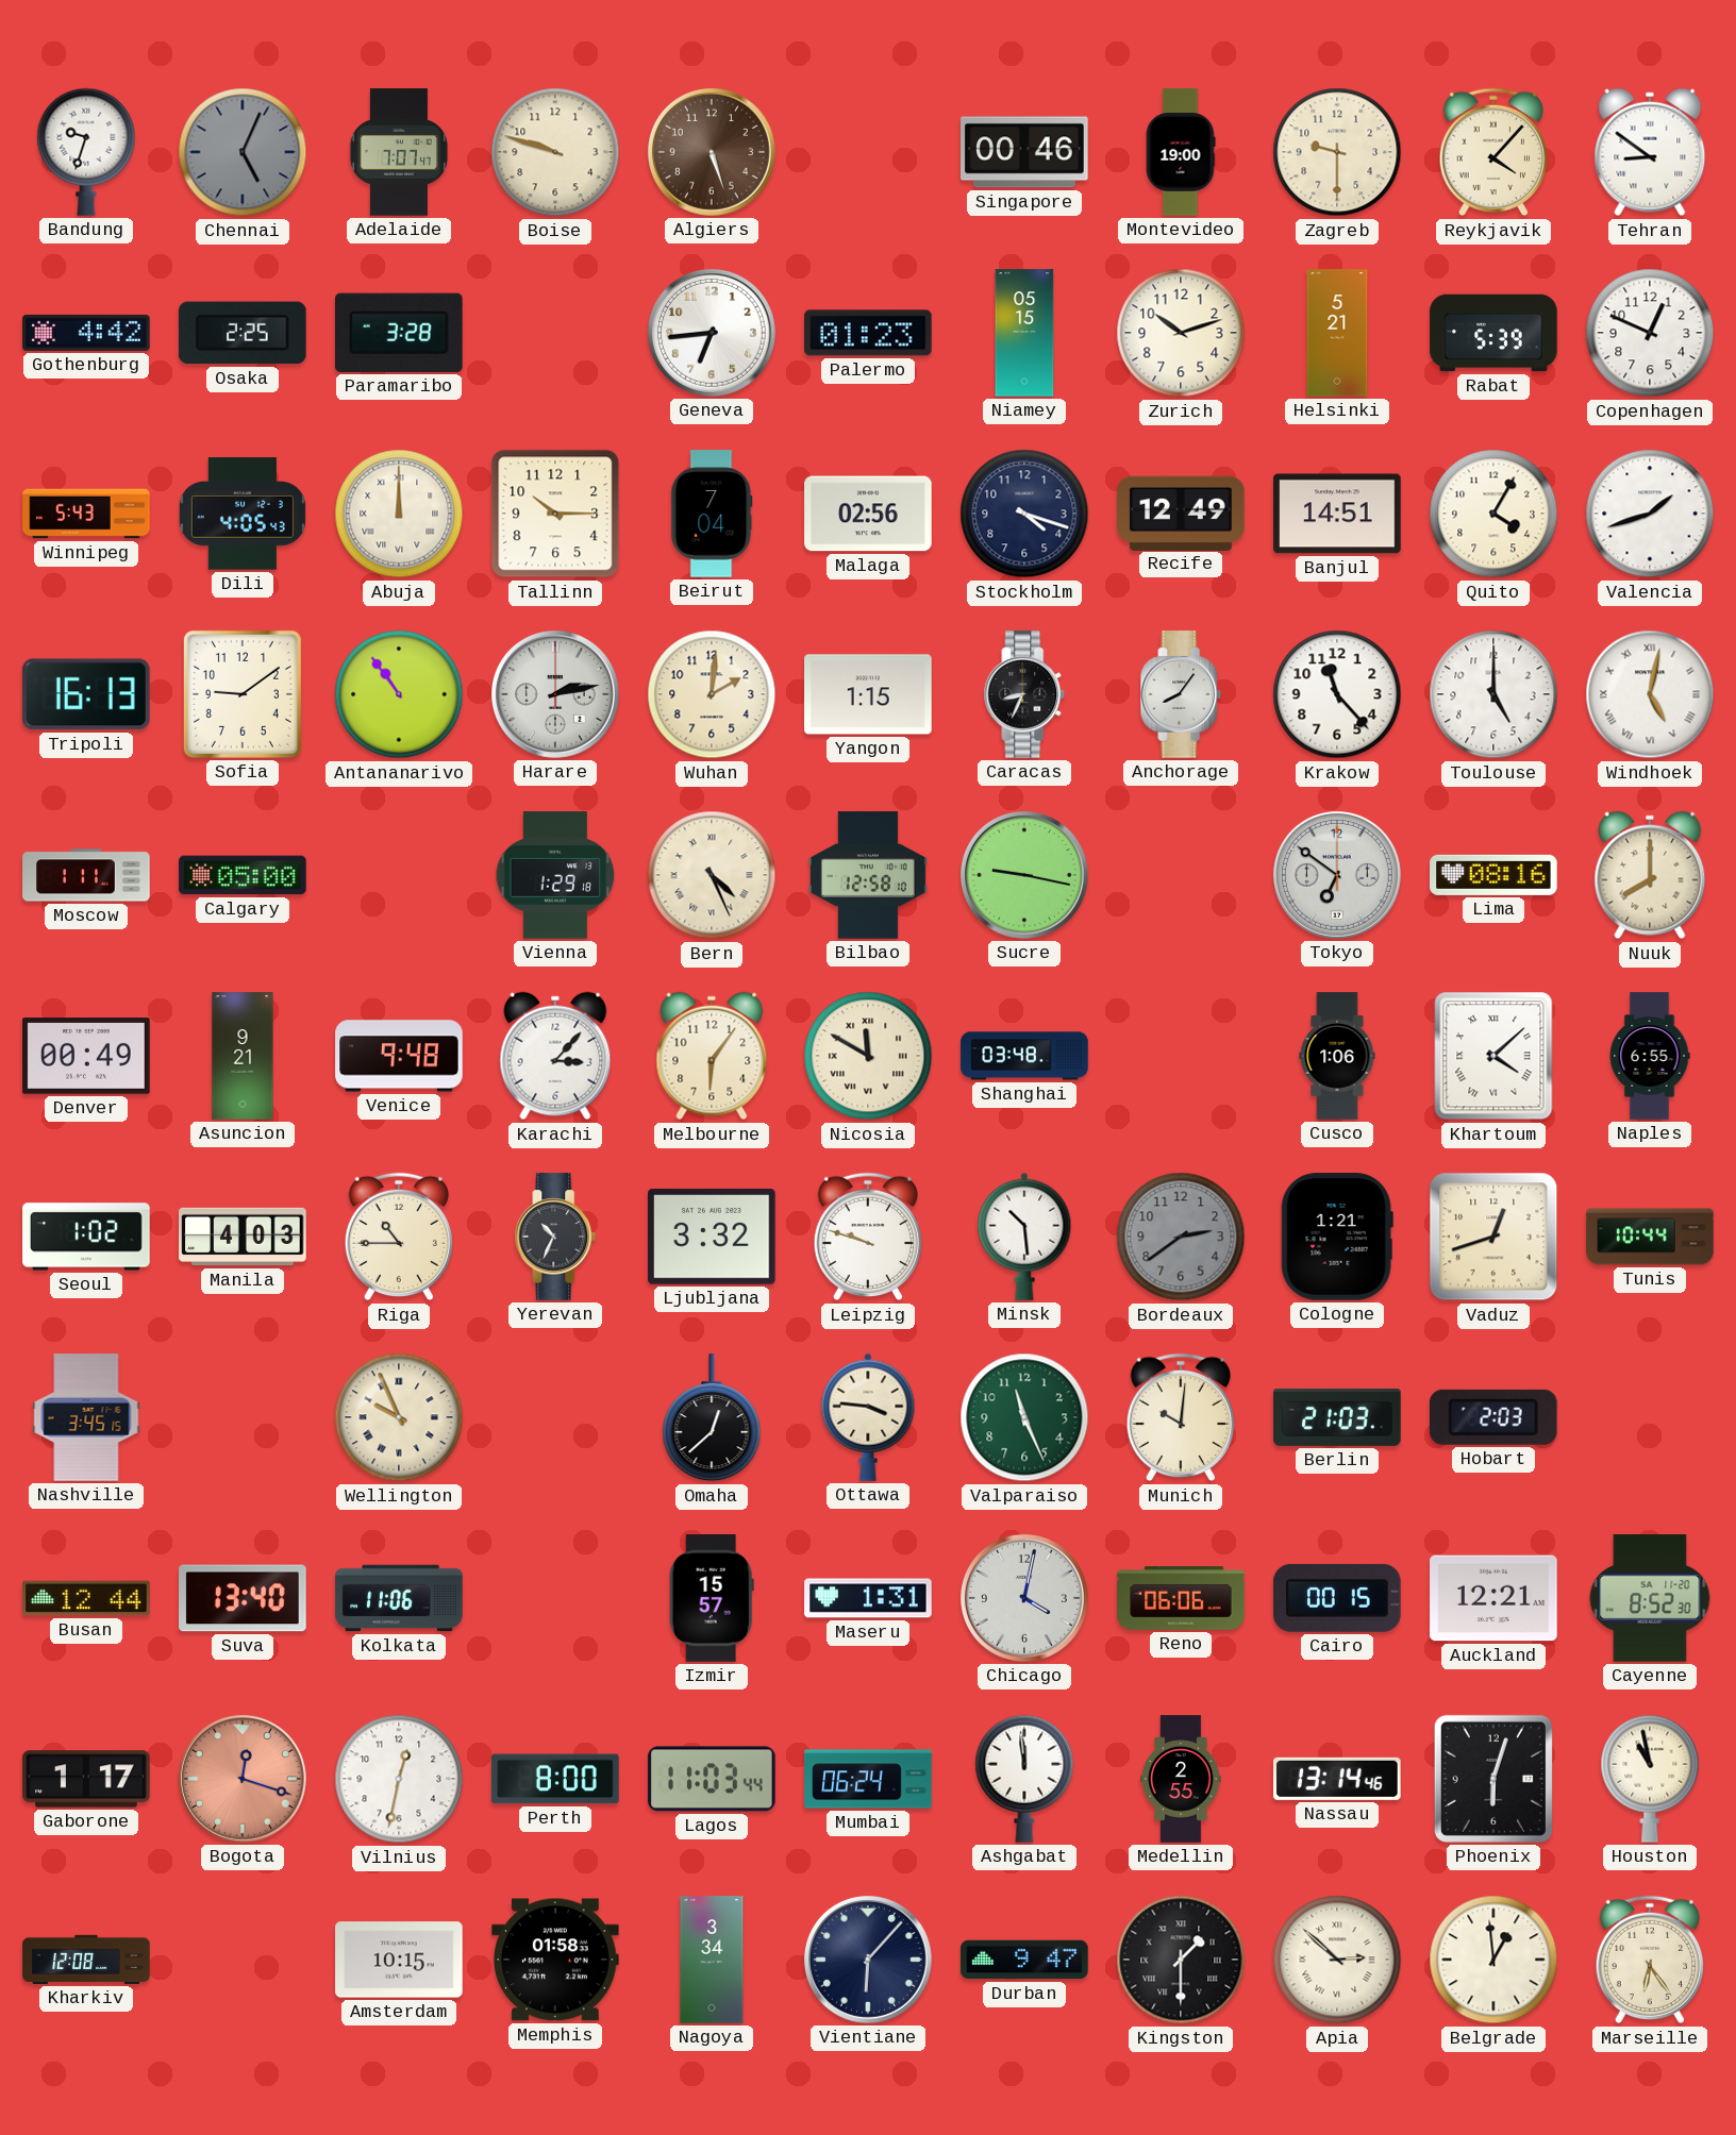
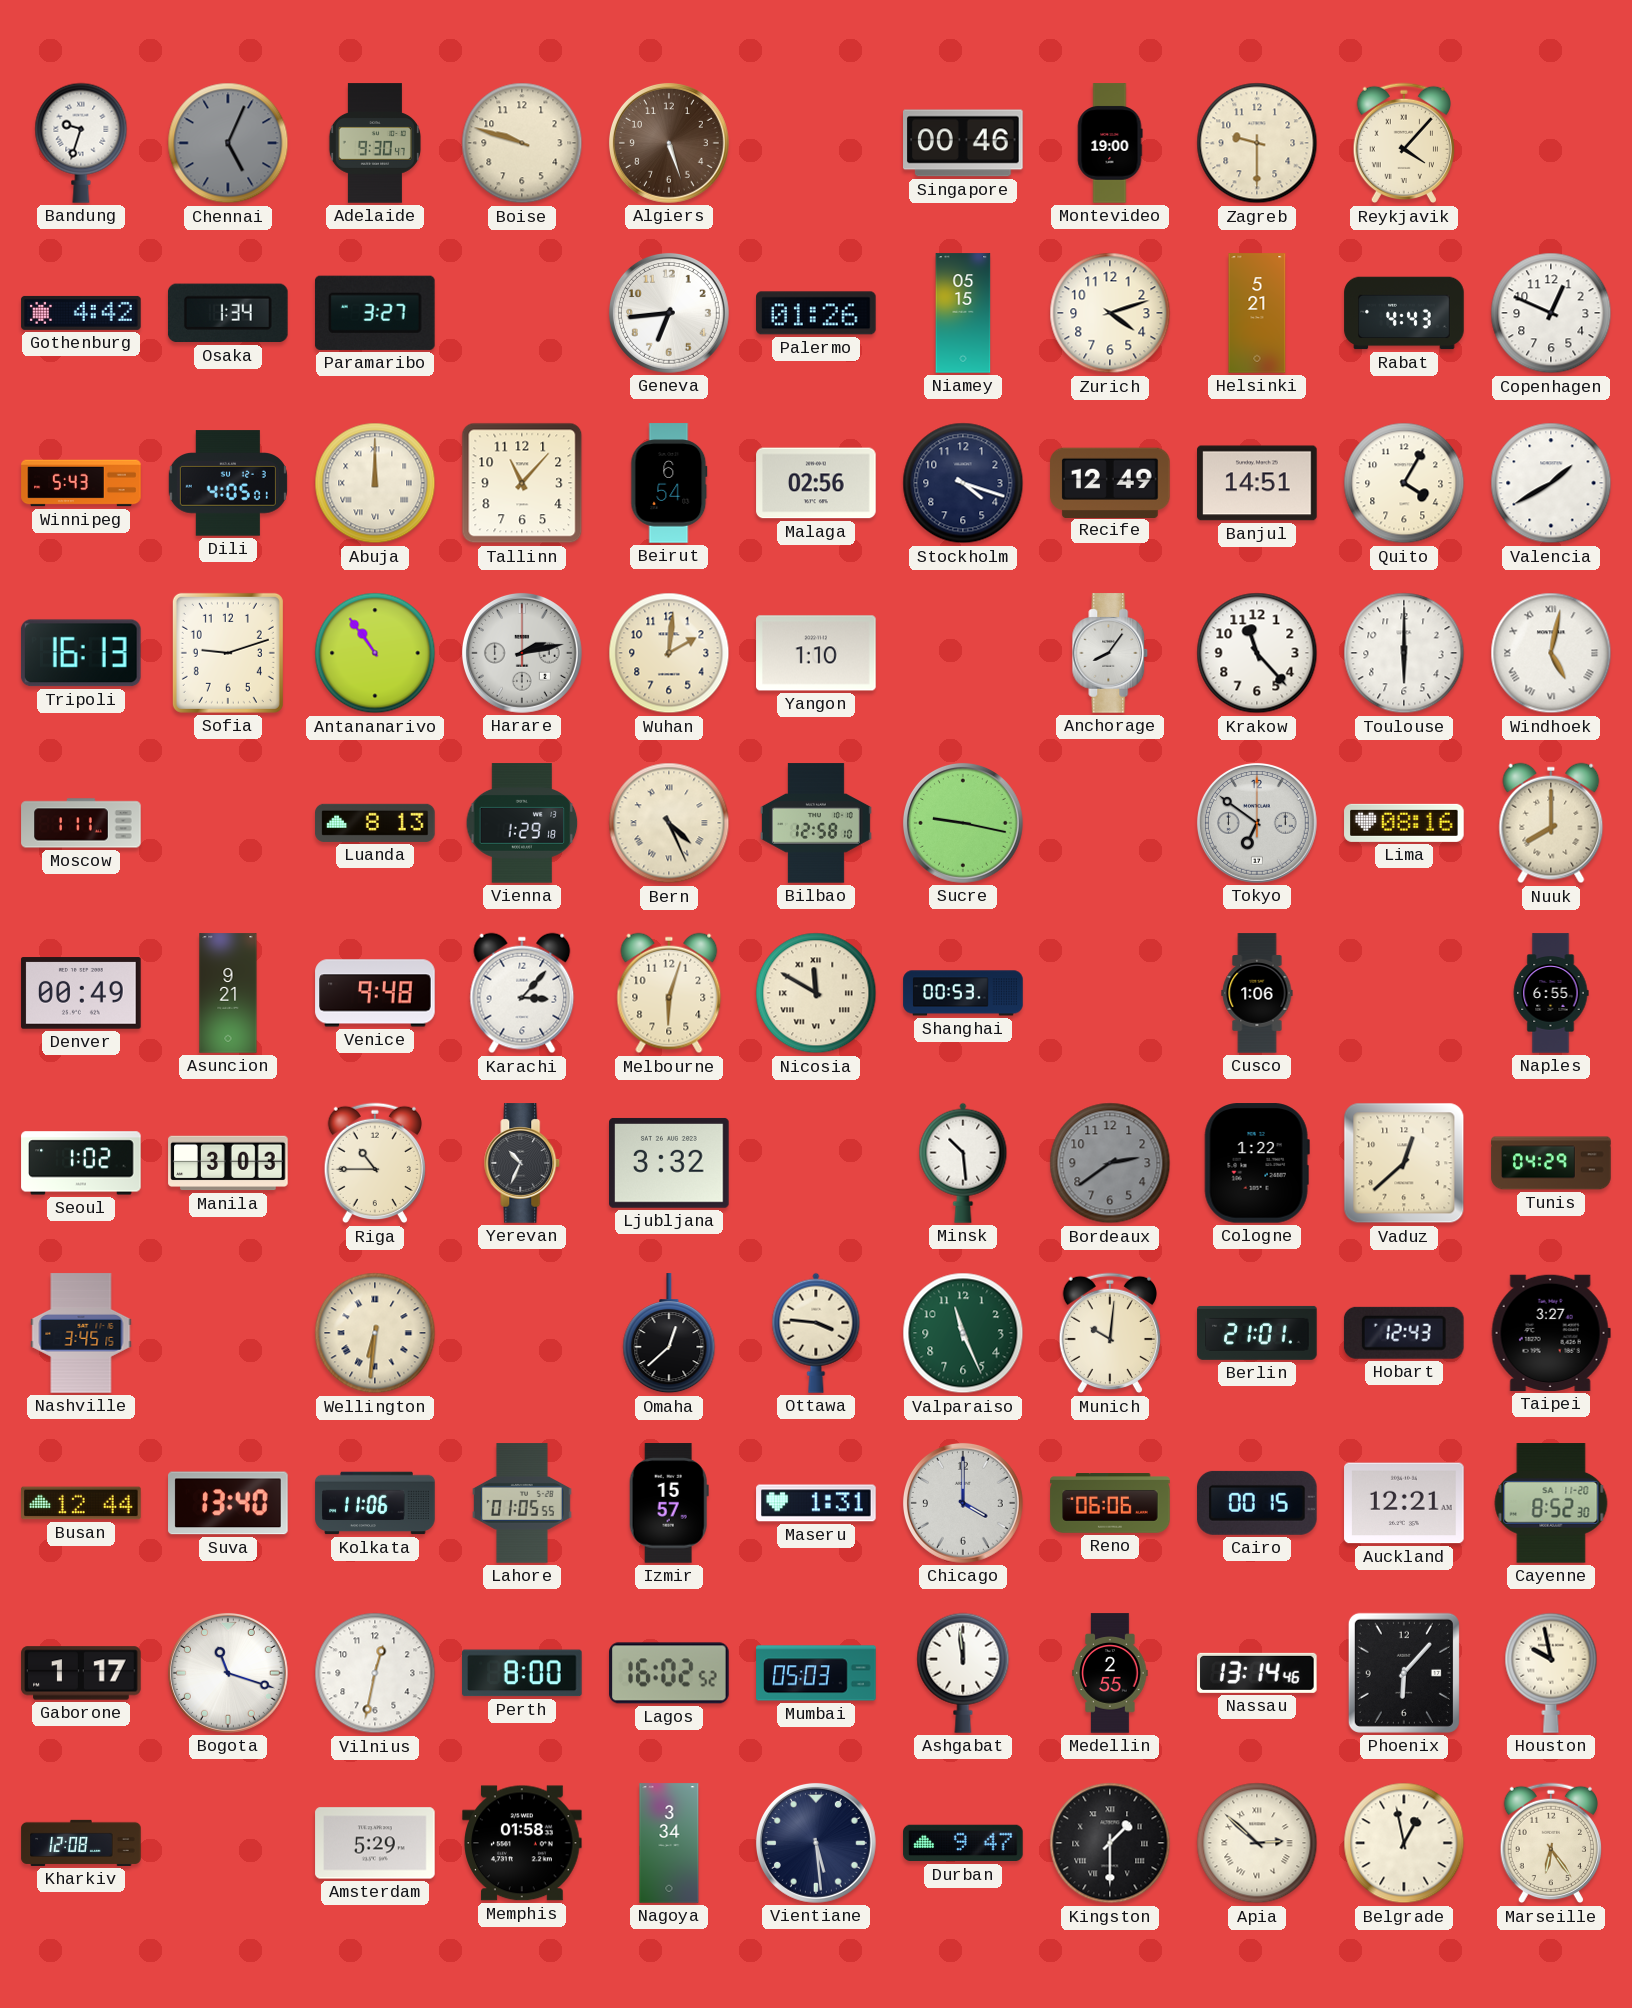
Adelaide: 7:07 -> 9:30 (375, 143)
Tehran: 8:51 -> none (1650, 152)
Osaka: 2:25 -> 1:34 (228, 313)
Paramaribo: 3:28 -> 3:27 (375, 313)
Palermo: 01:23 -> 01:26 (816, 313)
Zurich: 10:12 -> 4:12 (1110, 313)
Rabat: 5:39 -> 4:43 (1404, 313)
Dili: 4:05:43 -> 4:05:01 (228, 483)
Tallinn: 10:15 -> 11:07 (522, 483)
Beirut: 7:04 -> 6:54 (669, 483)
Valencia: 1:42 -> 1:40 (1551, 483)
Sofia: 9:09 -> 9:12 (228, 653)
Yangon: 1:15 -> 1:10 (816, 653)
Caracas: 8:34 -> none (1024, 694)
Toulouse: 5:00 -> 6:00 (1404, 653)
Calgary: 05:00 -> none (243, 875)
Luanda: none -> 8:13 (375, 823)
Melbourne: 6:06 -> 6:03 (669, 993)
Shanghai: 03:48 -> 00:53 (963, 993)
Khartoum: 4:08 -> none (1493, 1056)
Manila: 4:03 -> 3:03 (228, 1163)
Leipzig: 9:48 -> none (868, 1237)
Cologne: 1:21 -> 1:22 (1257, 1163)
Vaduz: 12:42 -> 12:38 (1404, 1163)
Tunis: 10:44 -> 04:29 (1551, 1163)
Wellington: 9:56 -> 6:31 (375, 1333)
Berlin: 21:03 -> 21:01 (1257, 1333)
Hobart: 2:03 -> 12:43 (1404, 1333)
Taipei: none -> 3:27 (1551, 1333)
Lahore: none -> 01:05 (523, 1503)
Chicago: 4:02 -> 4:00 (963, 1503)
Bogota: 12:18 -> 11:18 (228, 1673)
Bogota dial: salmon -> white (228, 1673)
Lagos: 11:03 -> 16:02 (669, 1673)
Mumbai: 06:24 -> 05:03 (816, 1673)
Phoenix: 6:03 -> 6:07 (1404, 1673)
Houston: 10:58 -> 9:58 (1551, 1673)
Amsterdam: 10:15 -> 5:29 (375, 1843)
Vientiane: 6:07 -> 5:29 (816, 1843)
Belgrade: 12:59 -> 12:58 (1404, 1843)
